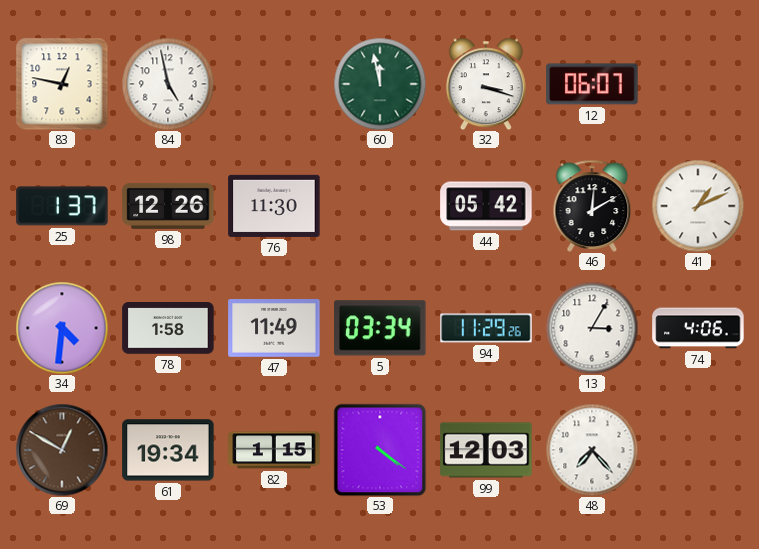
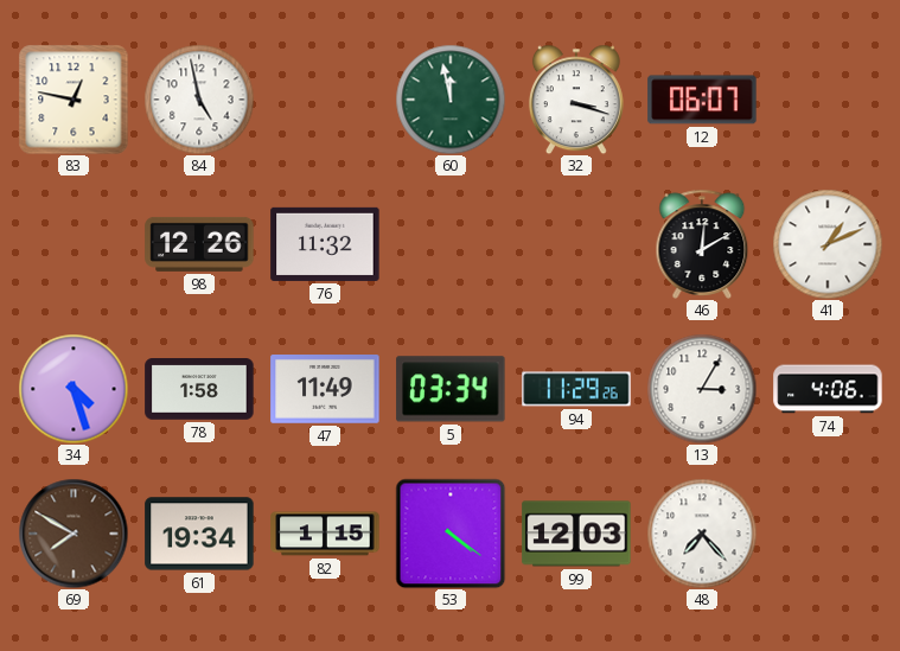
25: 1:37 -> none (62, 206)
76: 11:30 -> 11:32 (325, 244)
44: 05:42 -> none (486, 206)
34: 4:31 -> 4:27 (74, 389)
69: 12:50 -> 7:50 (74, 534)
